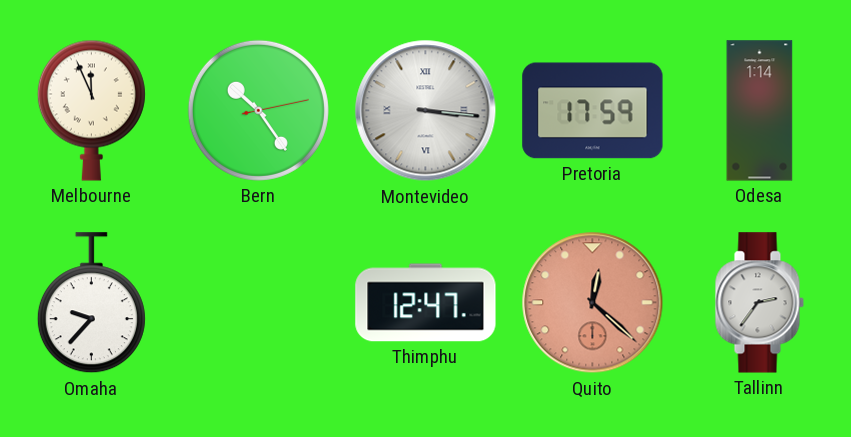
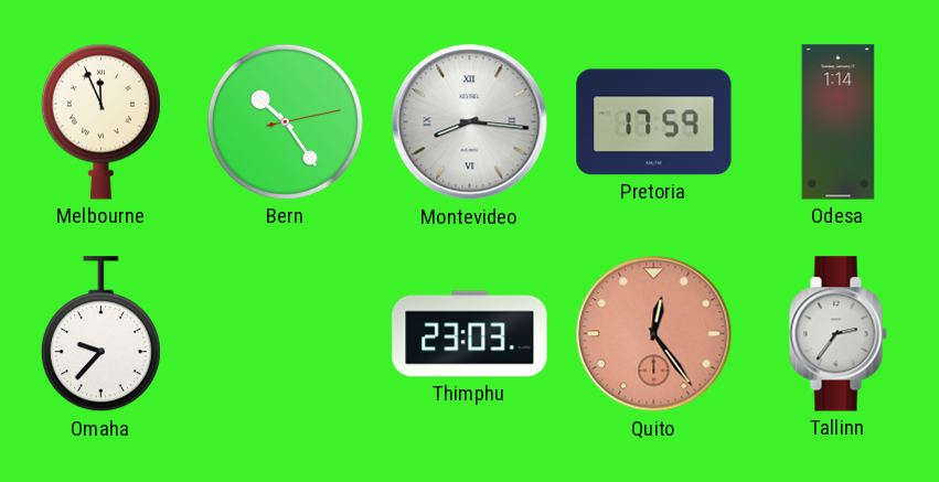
Montevideo: 3:16 -> 8:16 (470, 122)
Thimphu: 12:47 -> 23:03 (470, 334)
Quito: 12:22 -> 12:24 (654, 334)
